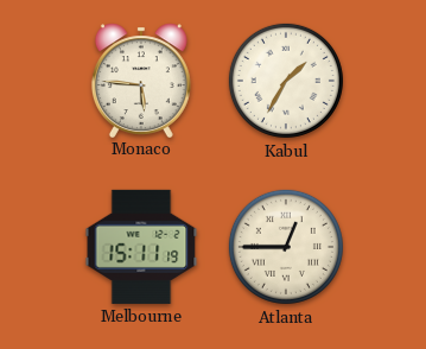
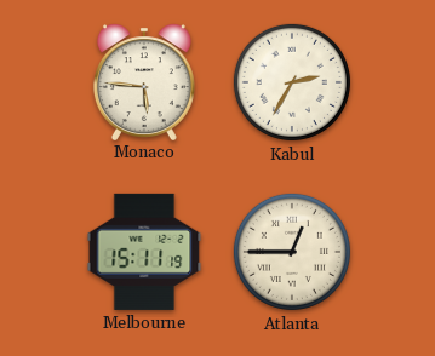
Kabul: 1:35 -> 2:35 (292, 82)
